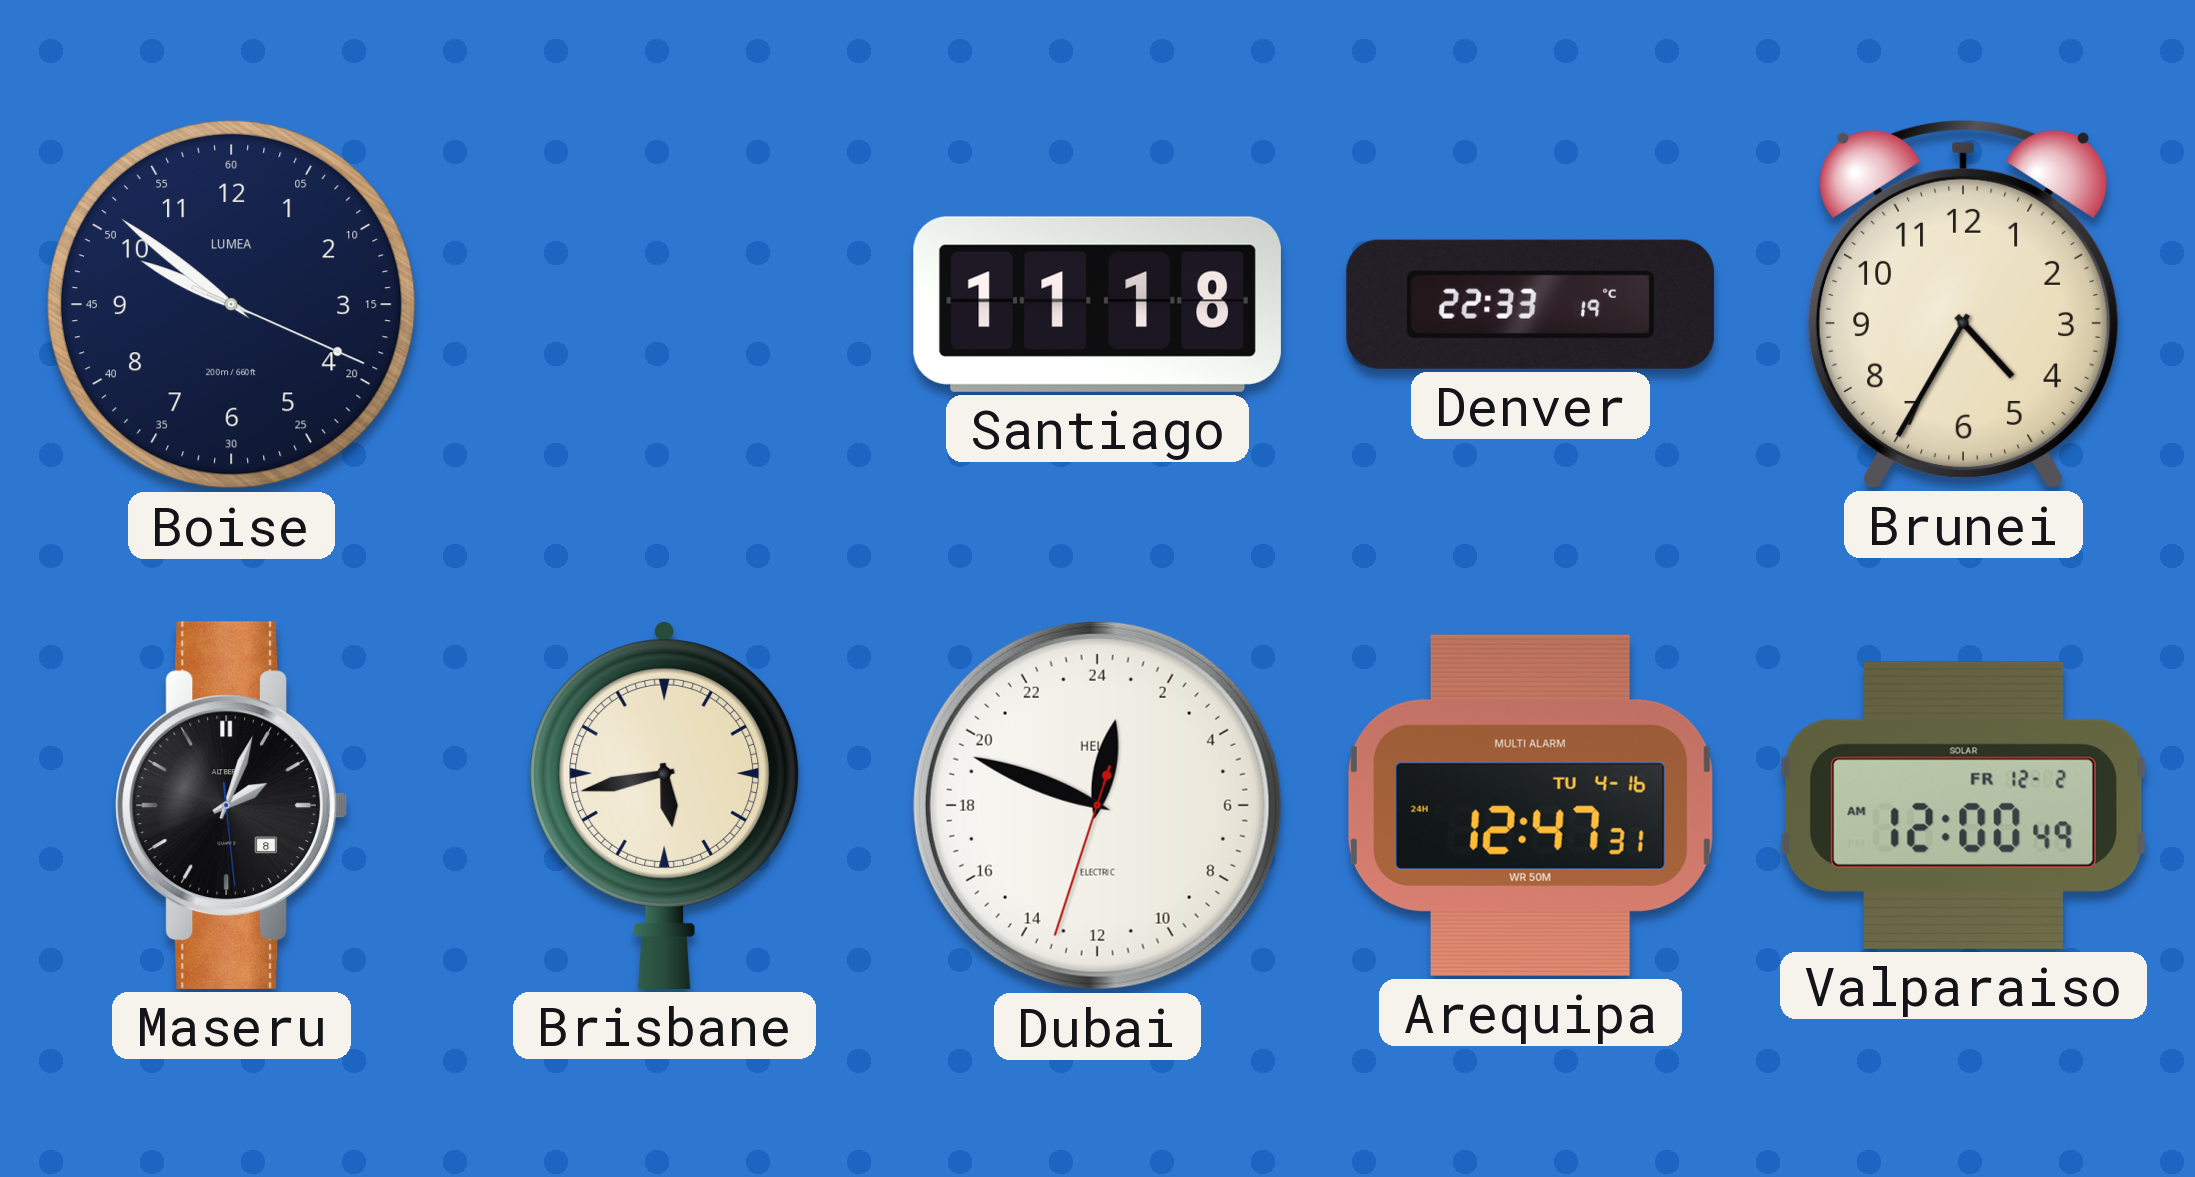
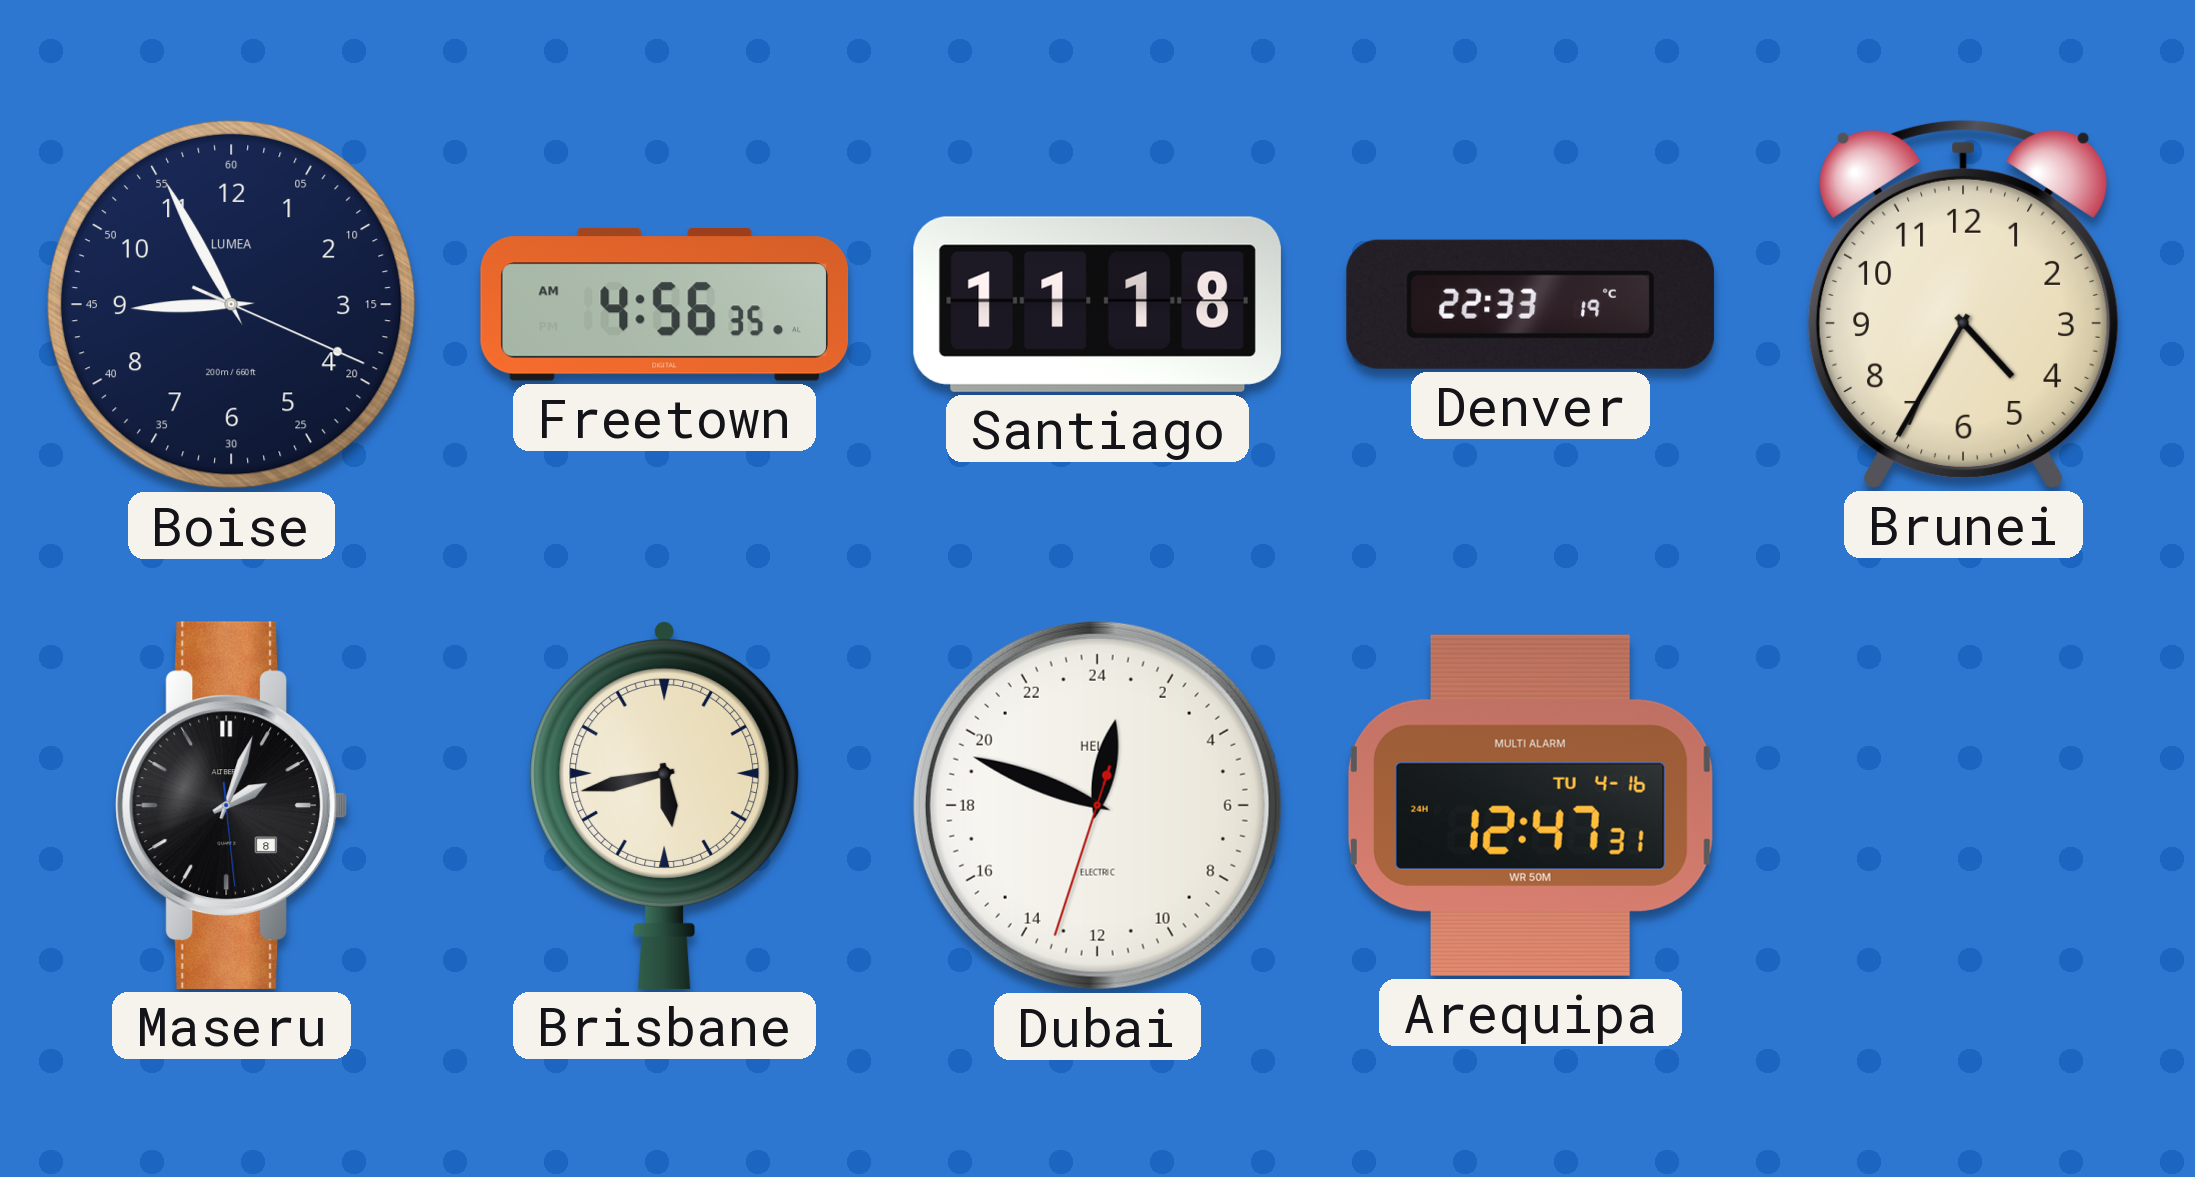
Boise: 9:51 -> 8:55 (231, 304)
Freetown: none -> 4:56 (664, 305)
Valparaiso: 12:00 -> none (1963, 805)
